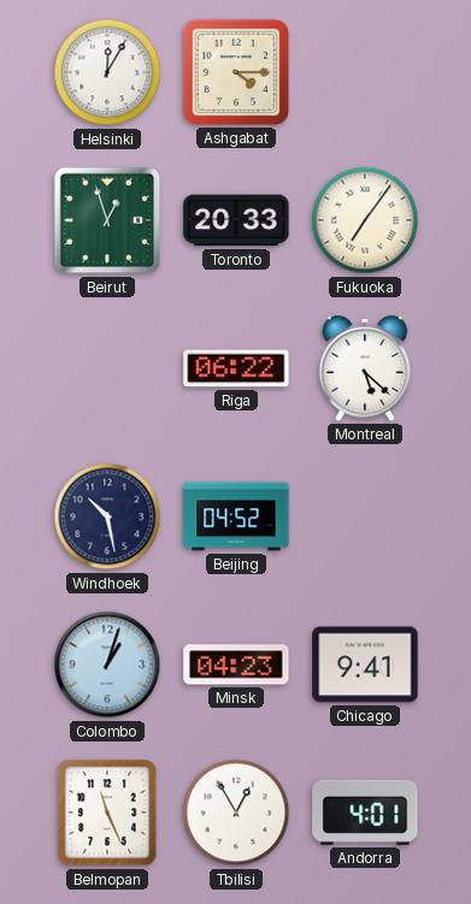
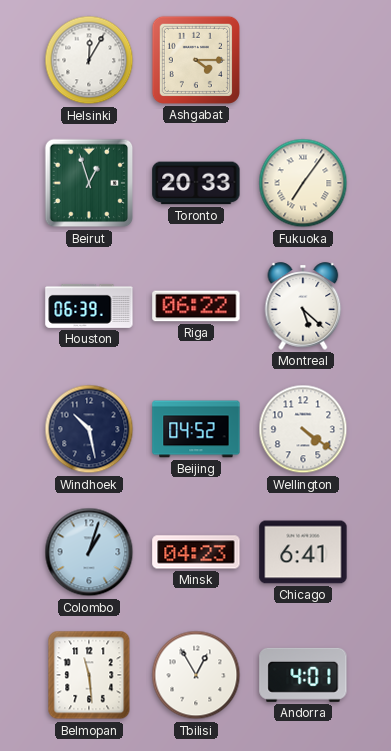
Houston: none -> 06:39 (89, 306)
Wellington: none -> 4:21 (303, 429)
Chicago: 9:41 -> 6:41 (303, 552)
Belmopan: 11:26 -> 11:29 (89, 675)
